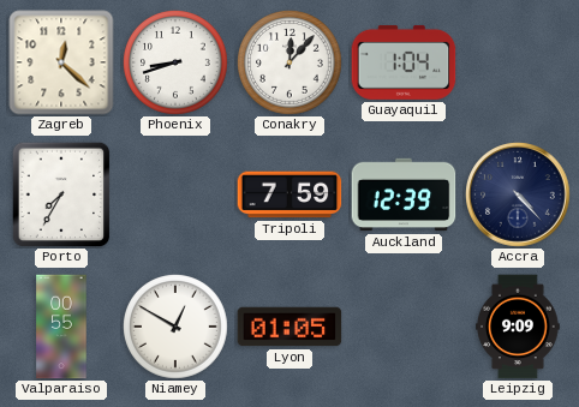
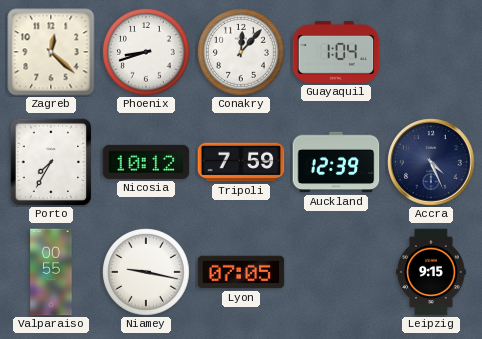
Nicosia: none -> 10:12 (146, 162)
Accra: 4:23 -> 4:26 (431, 162)
Niamey: 12:50 -> 9:17 (147, 273)
Lyon: 01:05 -> 07:05 (241, 272)
Leipzig: 9:09 -> 9:15 (432, 272)
